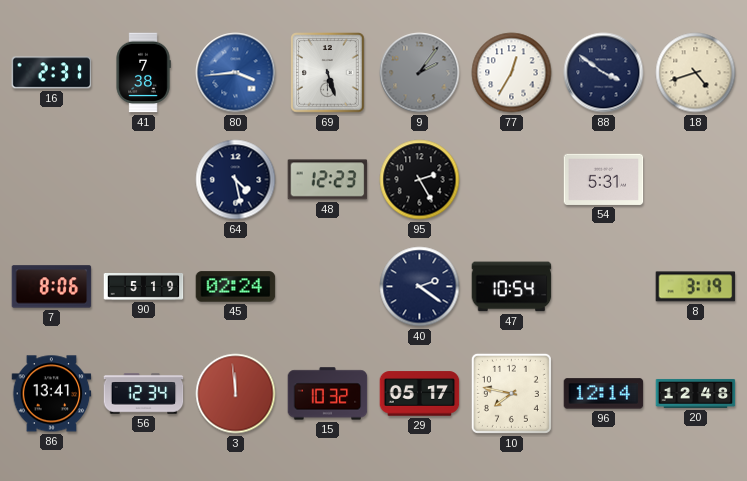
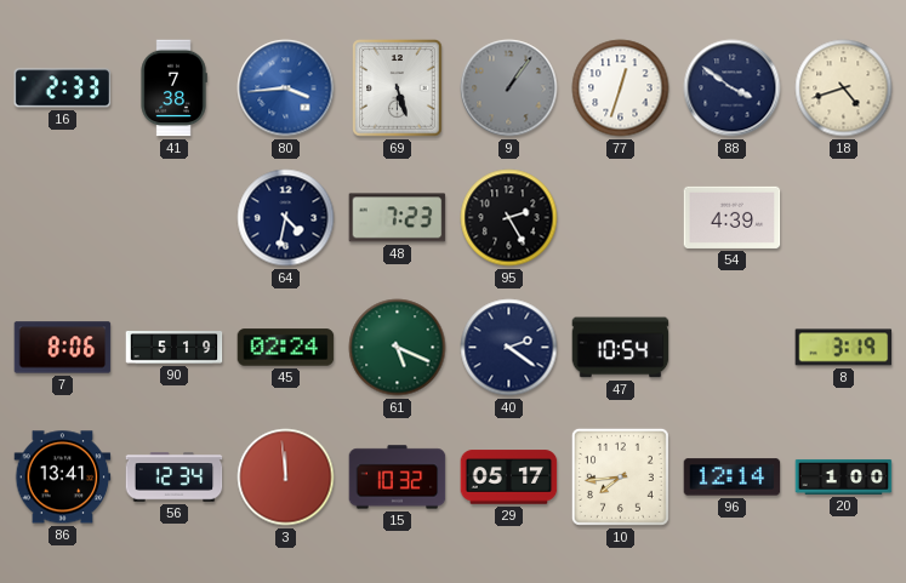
16: 2:31 -> 2:33 (63, 88)
9: 2:06 -> 1:06 (509, 88)
77: 12:35 -> 12:33 (621, 88)
64: 4:28 -> 4:32 (286, 218)
48: 12:23 -> 7:23 (398, 218)
54: 5:31 -> 4:39 (733, 217)
61: none -> 5:19 (398, 348)
10: 7:47 -> 7:44 (620, 476)
20: 12:48 -> 1:00 (844, 476)
